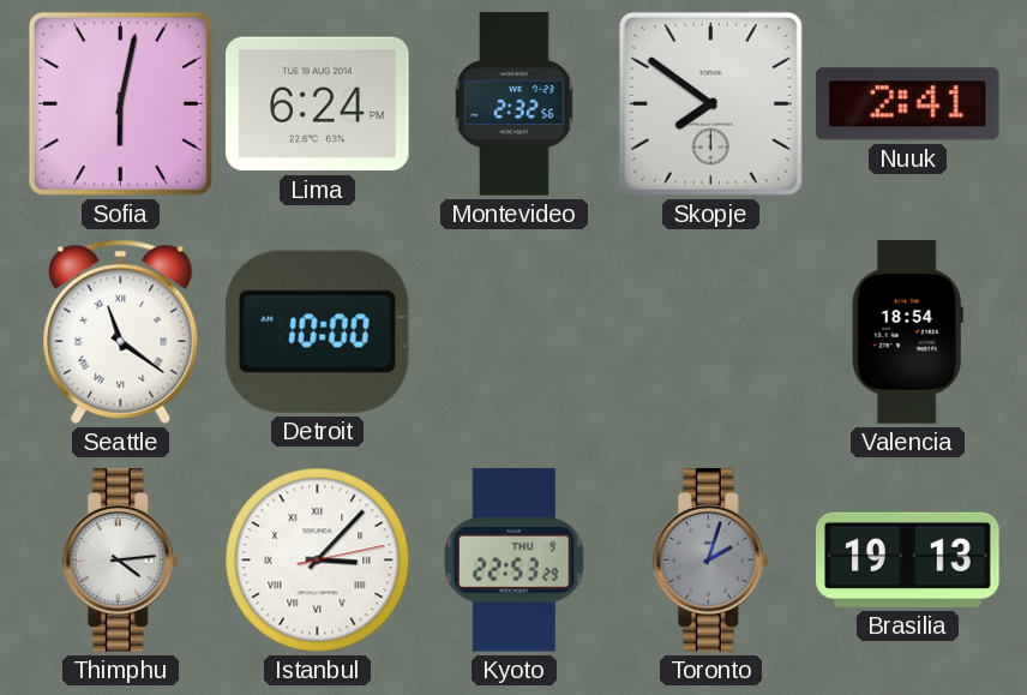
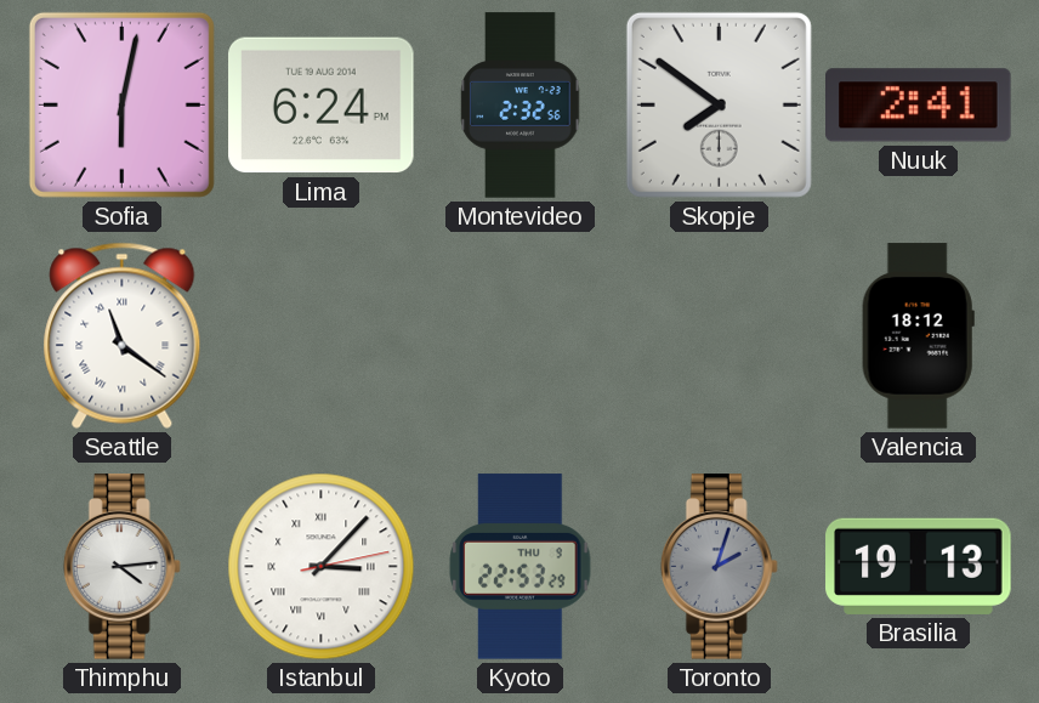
Detroit: 10:00 -> none (317, 331)
Valencia: 18:54 -> 18:12 (918, 336)
